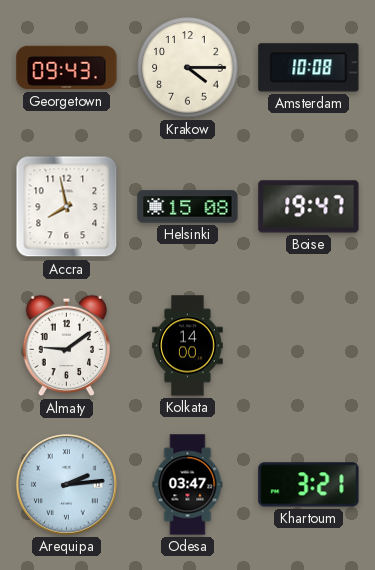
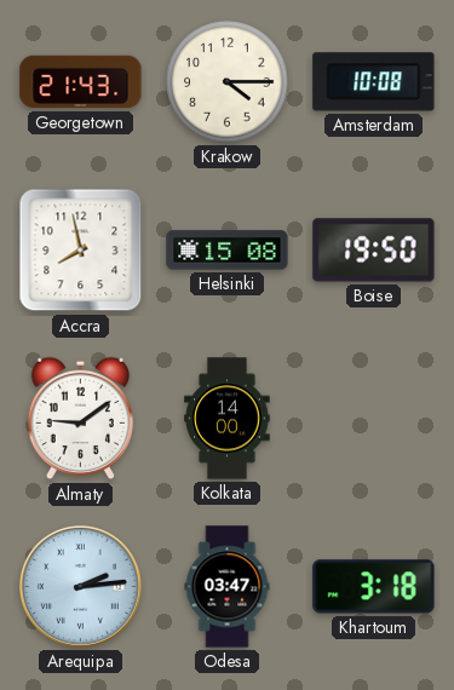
Georgetown: 09:43 -> 21:43 (81, 82)
Boise: 19:47 -> 19:50 (374, 251)
Khartoum: 3:21 -> 3:18 (374, 587)
